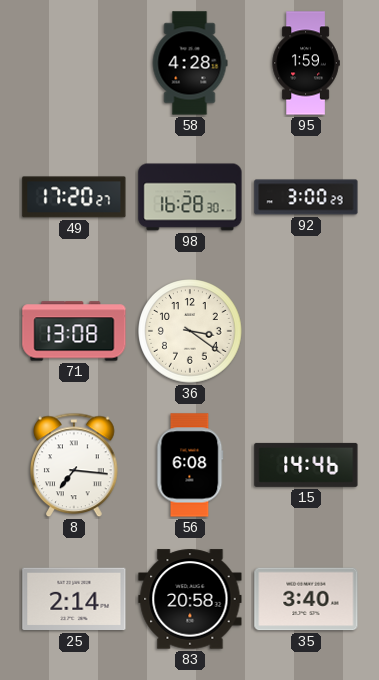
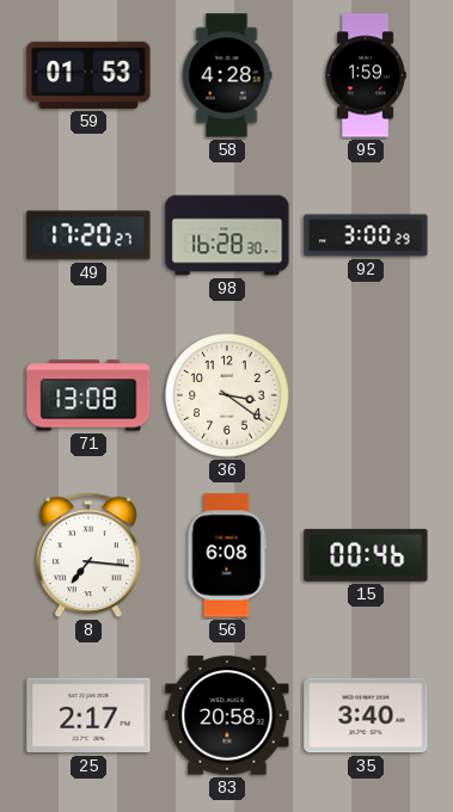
59: none -> 01:53 (88, 75)
15: 14:46 -> 00:46 (366, 555)
25: 2:14 -> 2:17 (88, 715)
